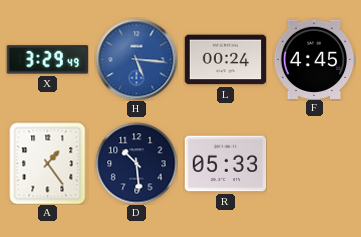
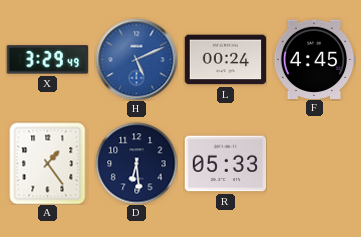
H: 5:16 -> 5:11 (136, 59)
D: 10:29 -> 6:29 (136, 163)
